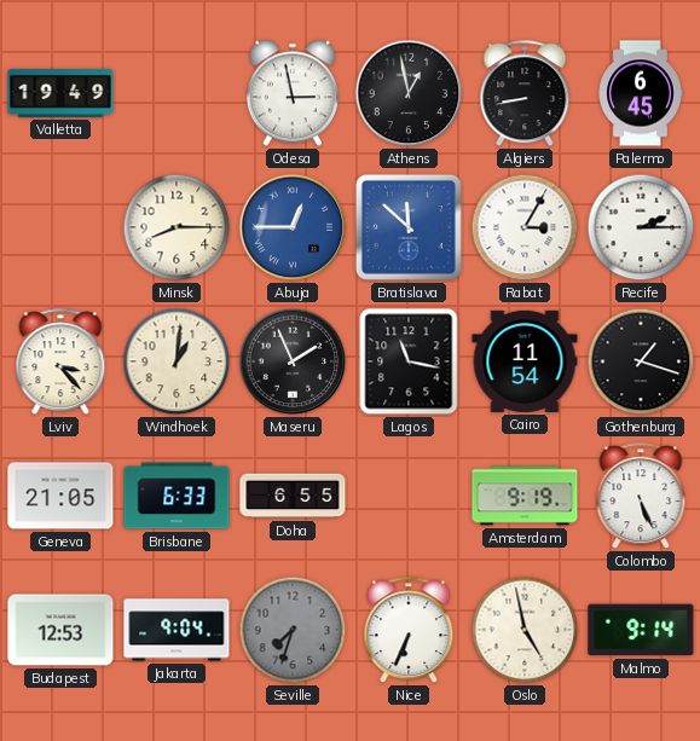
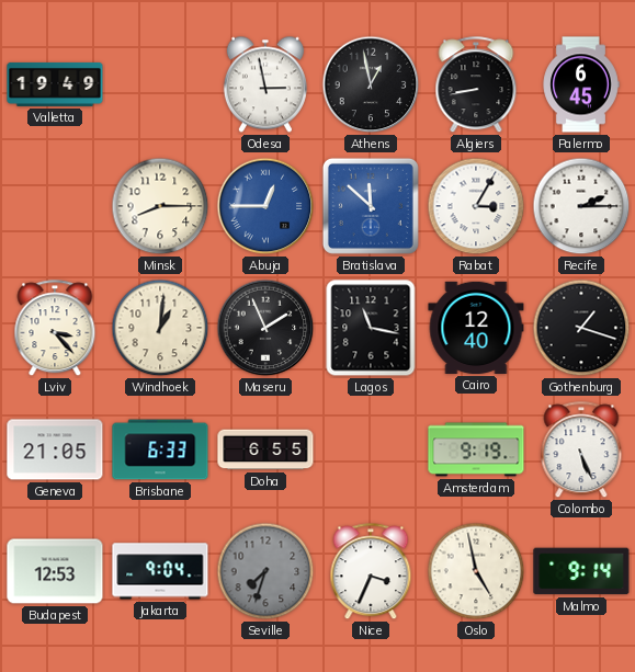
Cairo: 11:54 -> 12:40 (476, 328)
Nice: 6:34 -> 3:34 (371, 572)
